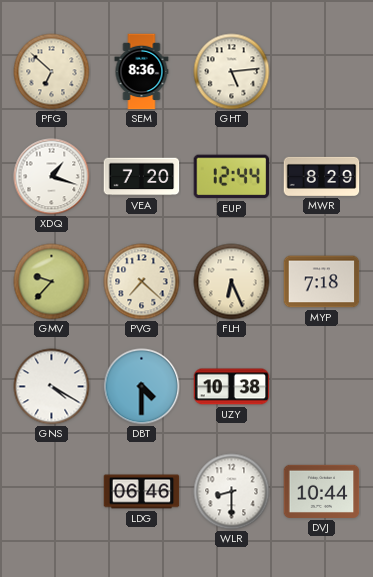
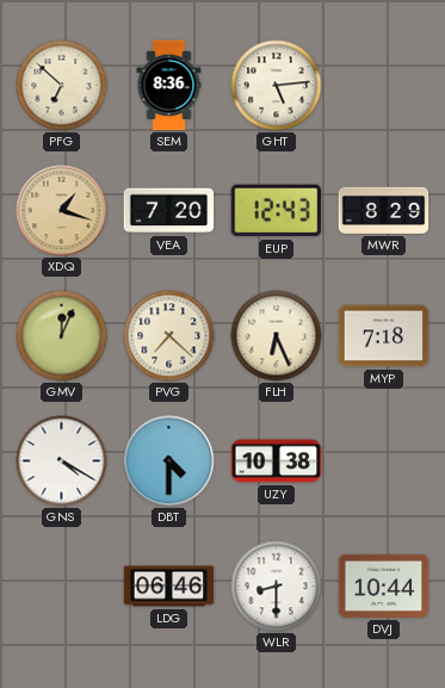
XDQ dial: white -> champagne (62, 211)
EUP: 12:44 -> 12:43 (277, 211)
GMV: 9:37 -> 12:04 (62, 336)
